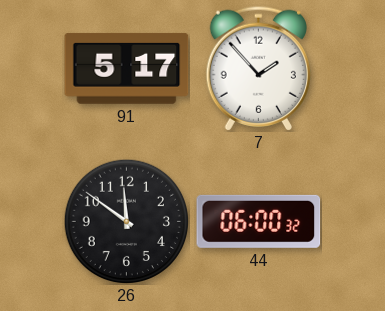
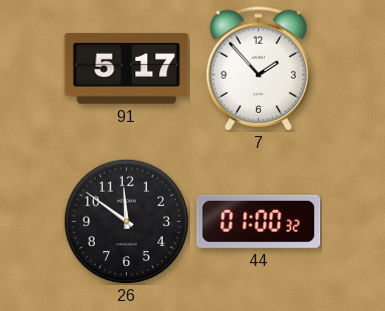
44: 06:00 -> 01:00 (259, 221)
